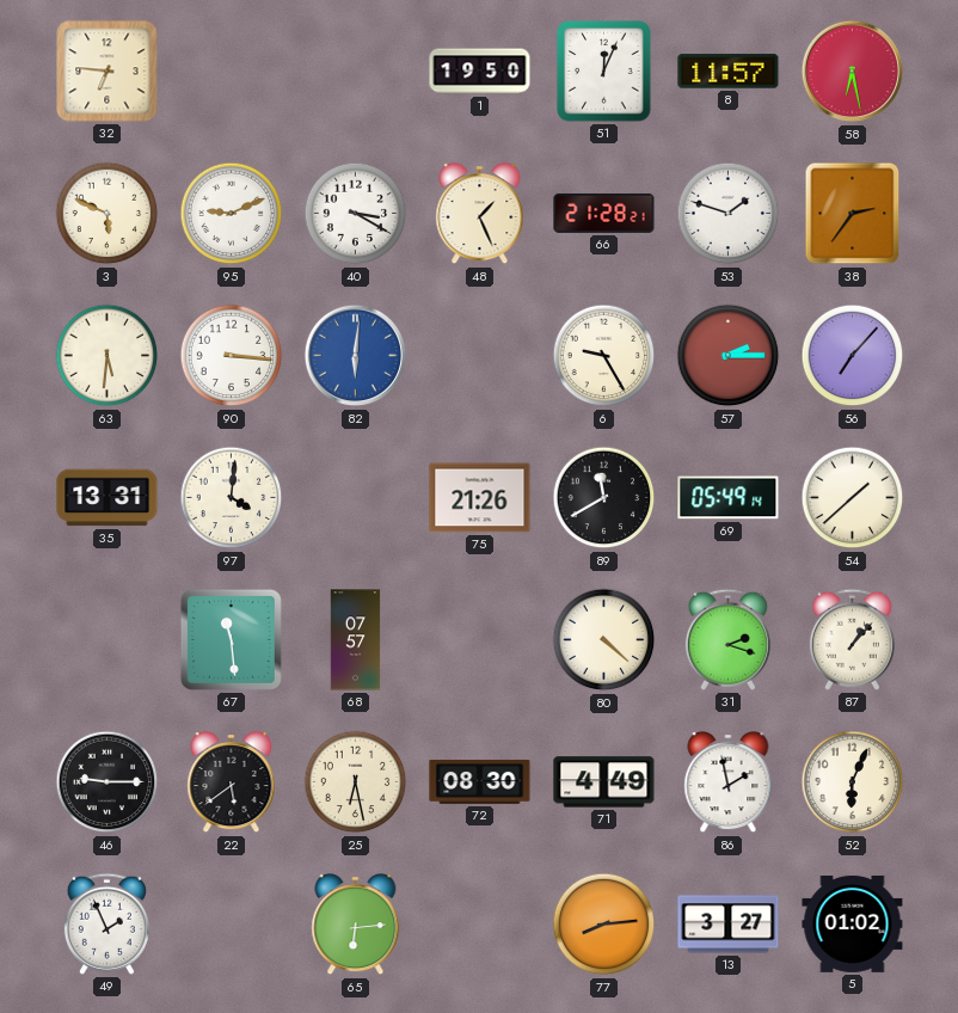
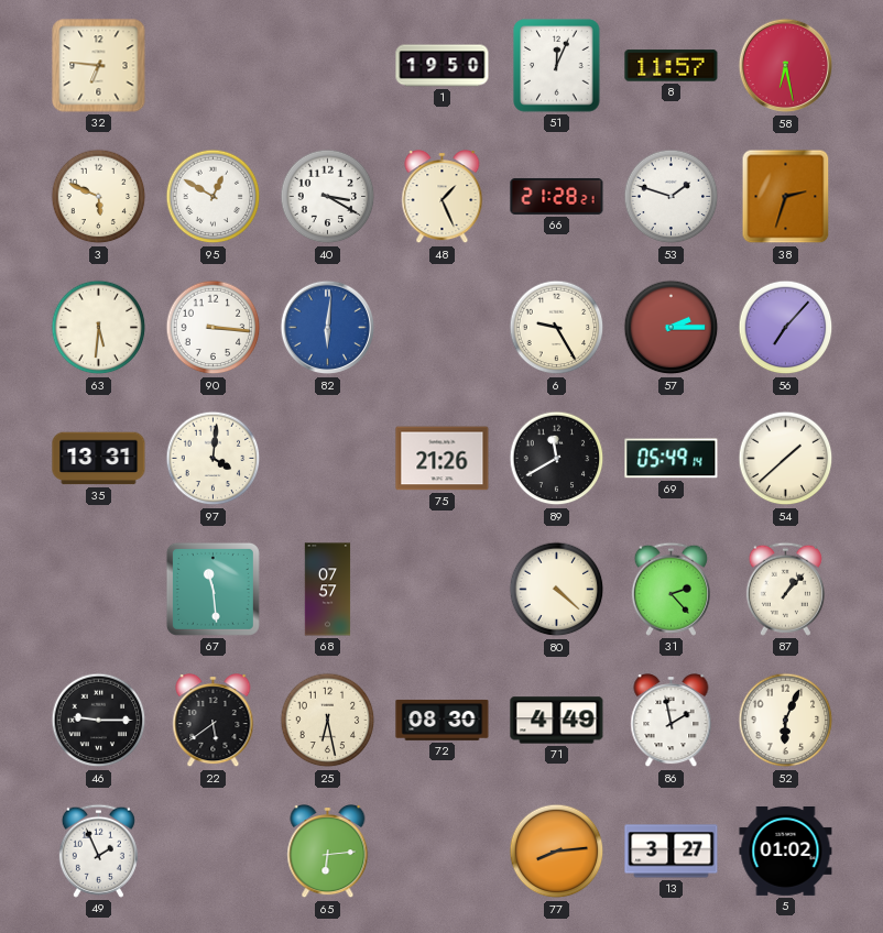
95: 9:11 -> 12:50 (214, 197)
38: 2:36 -> 2:33 (786, 197)
31: 2:18 -> 2:23 (671, 589)
